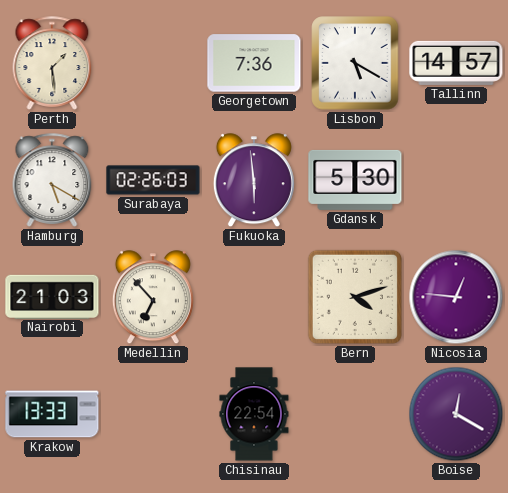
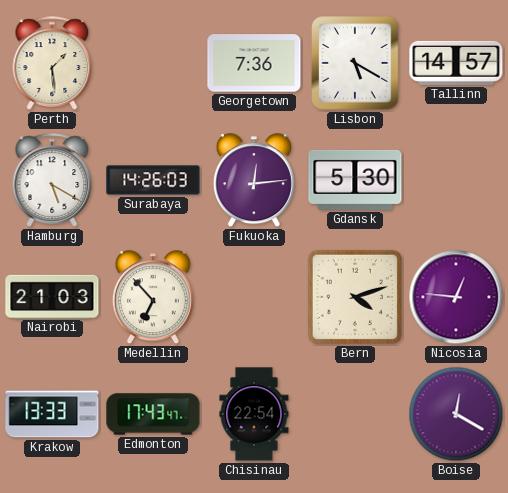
Surabaya: 02:26 -> 14:26 (153, 180)
Fukuoka: 5:59 -> 12:14 (254, 181)
Edmonton: none -> 17:43 (153, 414)
